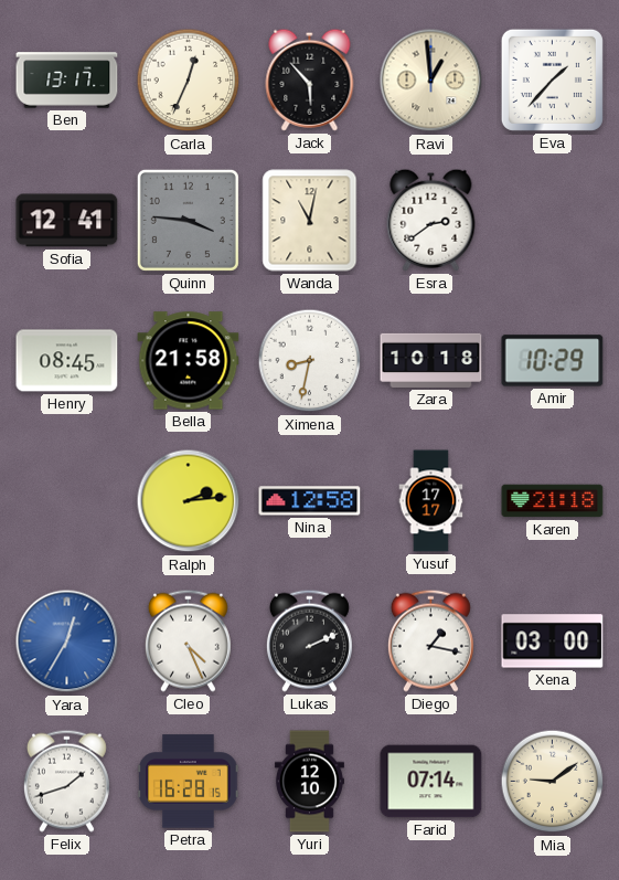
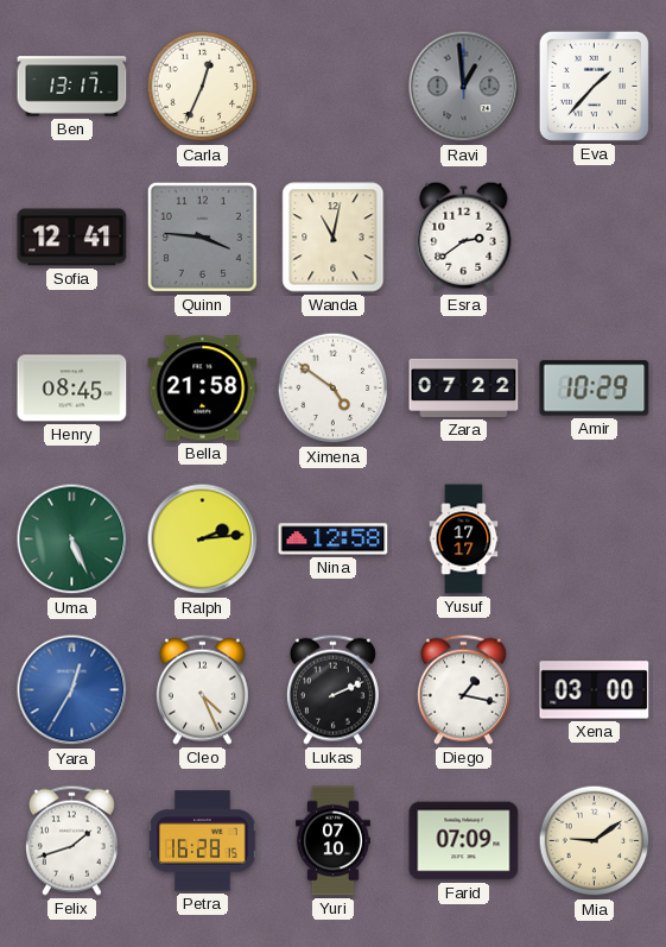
Jack: 5:53 -> none (310, 79)
Ravi dial: cream -> grey (464, 87)
Ximena: 8:32 -> 4:51 (334, 389)
Zara: 10:18 -> 07:22 (464, 387)
Uma: none -> 5:26 (72, 539)
Karen: 21:18 -> none (553, 501)
Yuri: 12:10 -> 07:10 (332, 841)
Farid: 07:14 -> 07:09 (464, 841)
